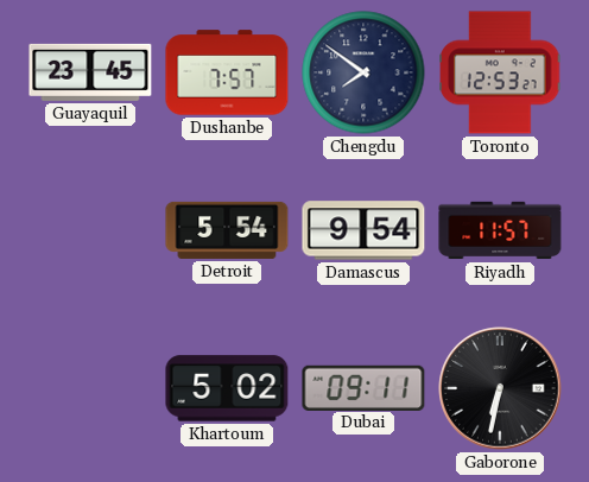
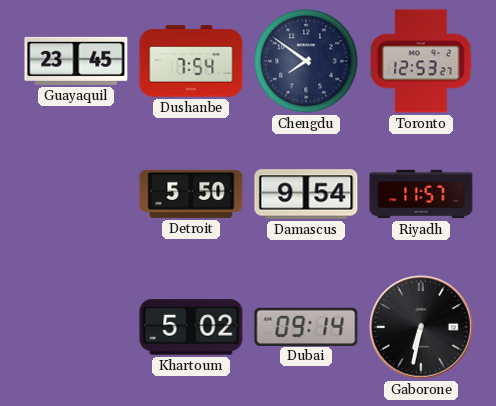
Dushanbe: 7:57 -> 7:54 (191, 61)
Detroit: 5:54 -> 5:50 (191, 194)
Dubai: 09:11 -> 09:14 (306, 326)
